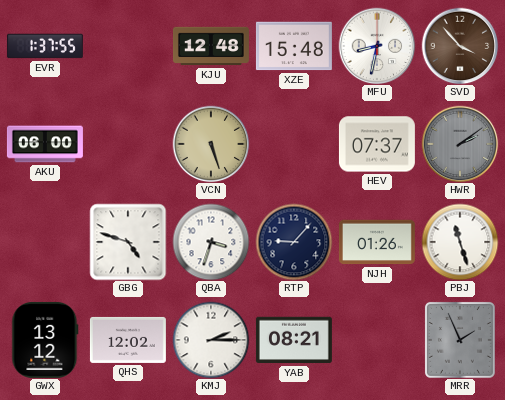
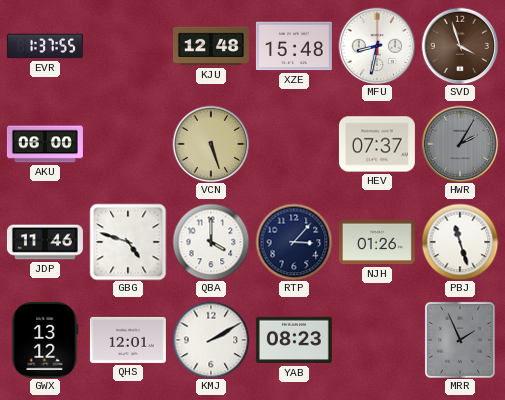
SVD: 3:53 -> 3:57 (460, 46)
HWR: 2:09 -> 2:05 (460, 144)
JDP: none -> 11:46 (45, 242)
QBA: 3:33 -> 4:00 (211, 242)
RTP: 9:07 -> 3:07 (294, 242)
QHS: 12:02 -> 12:01 (128, 340)
KMJ: 2:15 -> 2:10 (211, 340)
YAB: 08:21 -> 08:23 (294, 340)
